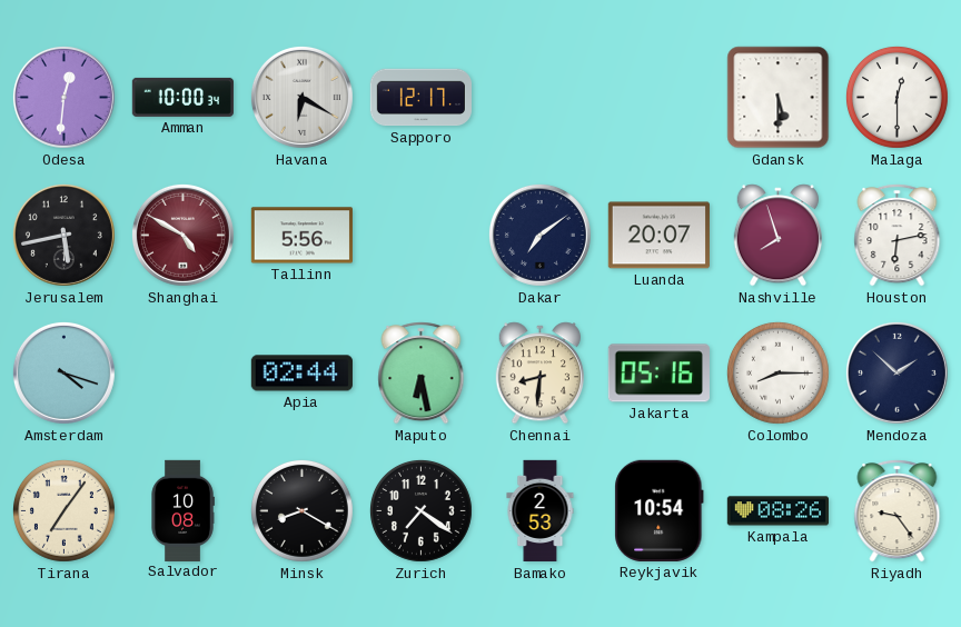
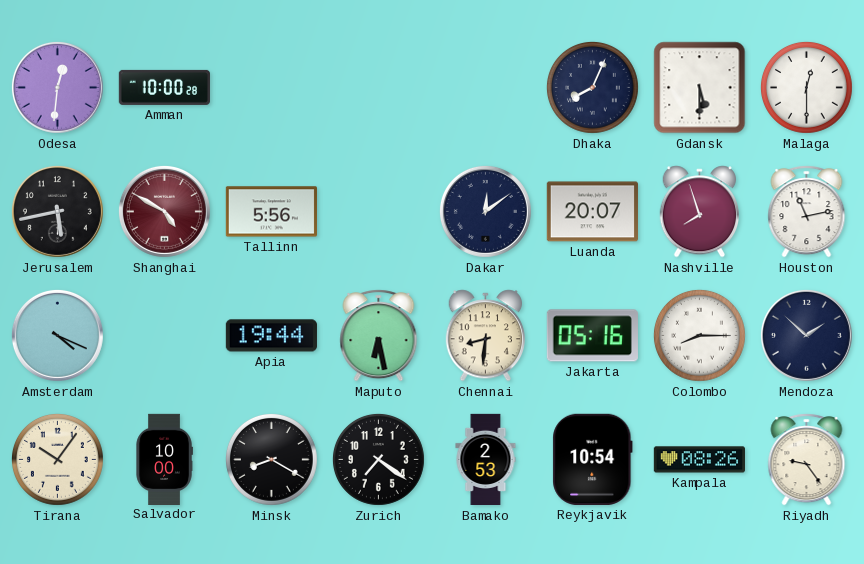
Amman: 10:00:34 -> 10:00:28 (164, 87)
Havana: 6:20 -> none (301, 97)
Sapporo: 12:17 -> none (420, 98)
Dhaka: none -> 8:04 (592, 87)
Dakar: 7:09 -> 12:09 (485, 211)
Houston: 6:13 -> 11:13 (807, 212)
Amsterdam: 4:18 -> 4:19 (57, 335)
Apia: 02:44 -> 19:44 (271, 336)
Tirana: 7:06 -> 10:06 (57, 459)
Salvador: 10:08 -> 10:00 (164, 459)
